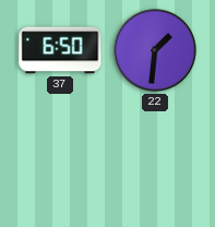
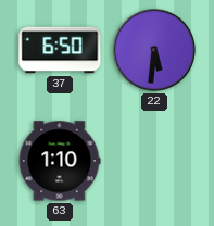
22: 1:31 -> 5:31 (154, 50)
63: none -> 1:10 (60, 161)
